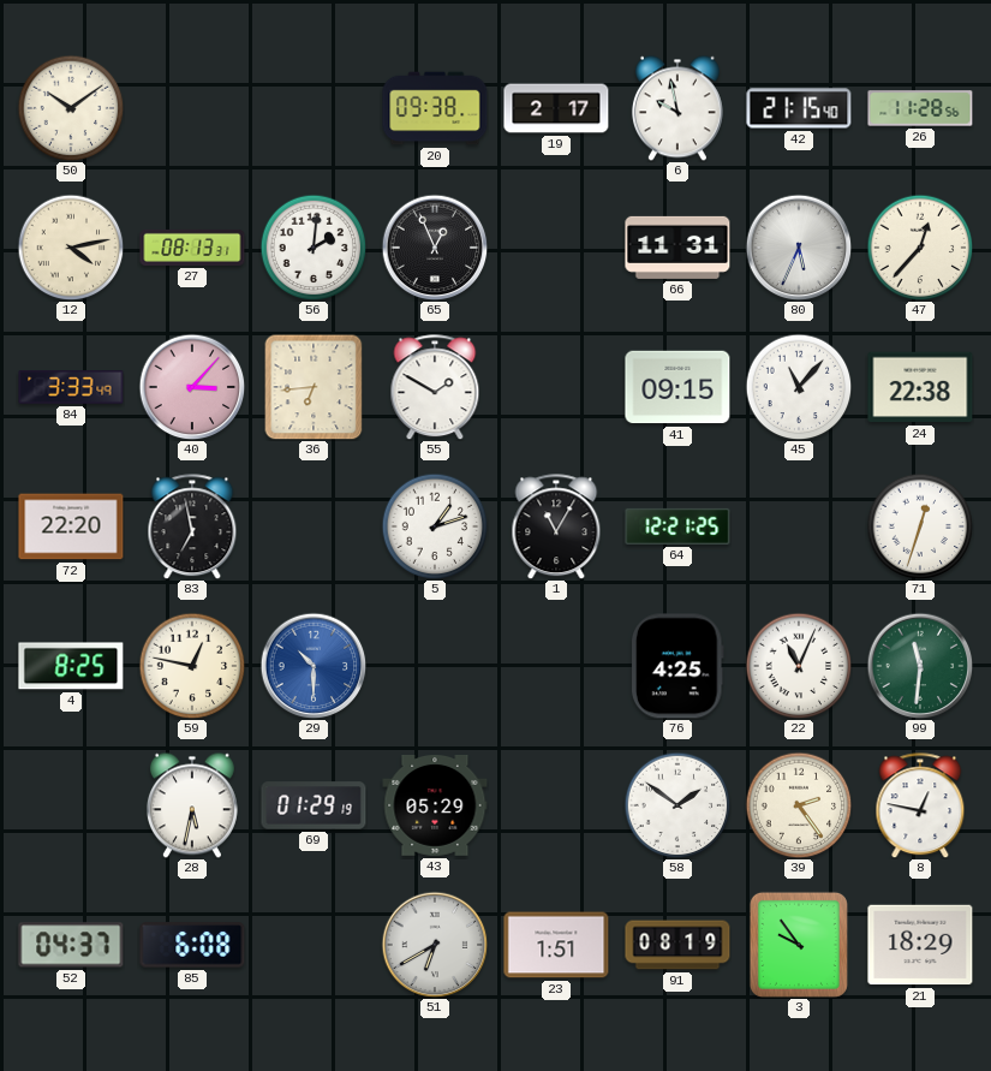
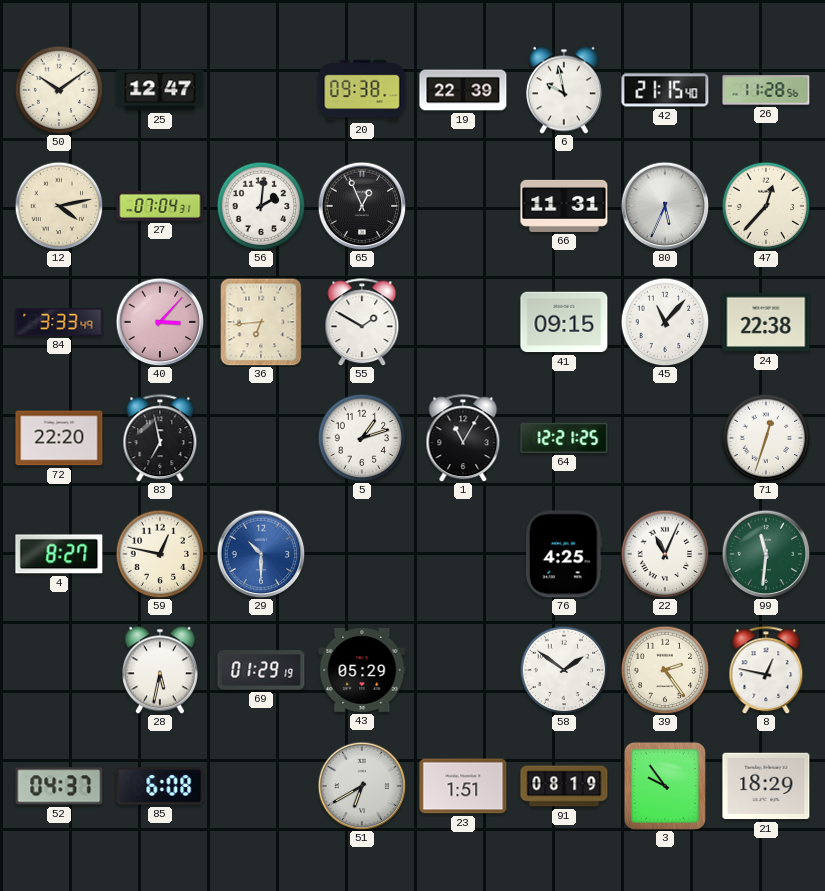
25: none -> 12:47 (160, 90)
19: 2:17 -> 22:39 (463, 90)
27: 08:13 -> 07:04 (160, 206)
4: 8:25 -> 8:27 (59, 554)
